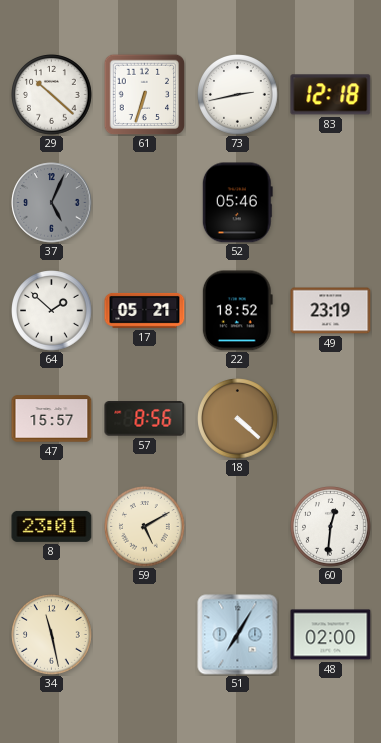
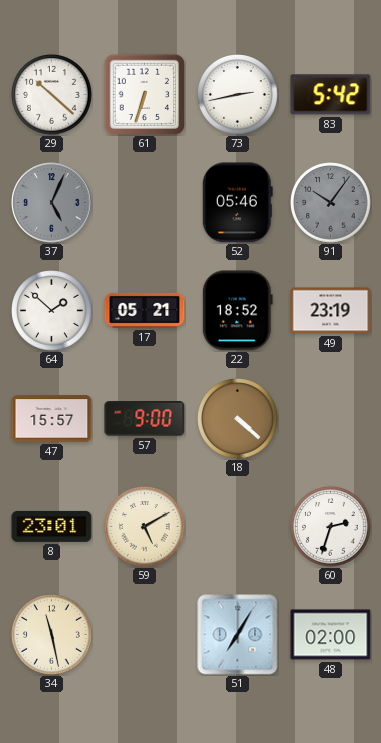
83: 12:18 -> 5:42 (331, 95)
91: none -> 10:06 (331, 203)
57: 8:56 -> 9:00 (145, 419)
60: 12:31 -> 2:33 (331, 527)
